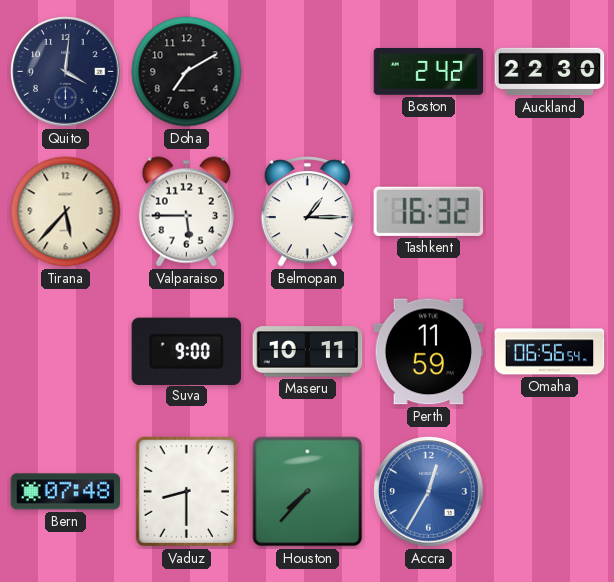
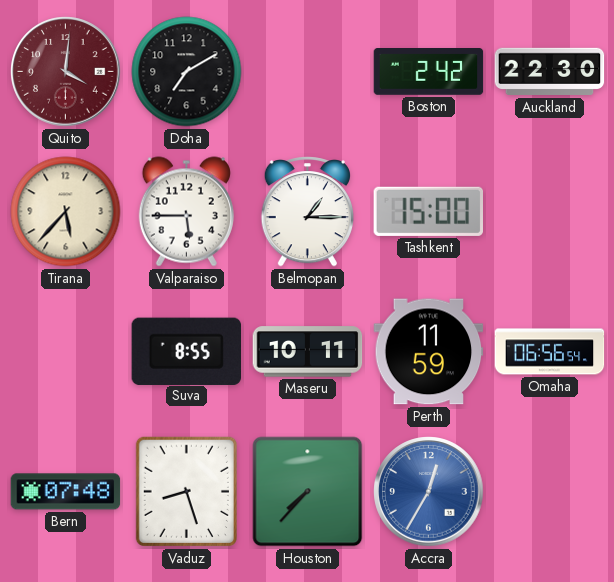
Quito dial: navy -> burgundy (66, 72)
Tashkent: 16:32 -> 15:00 (429, 211)
Suva: 9:00 -> 8:55 (186, 351)
Vaduz: 8:30 -> 8:27 (186, 491)
